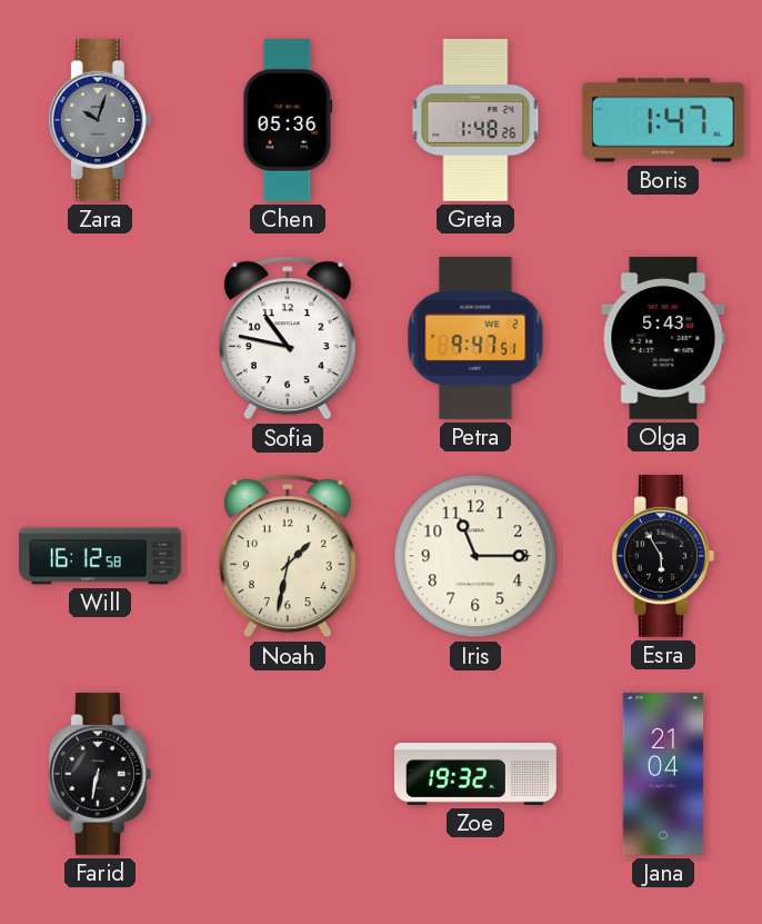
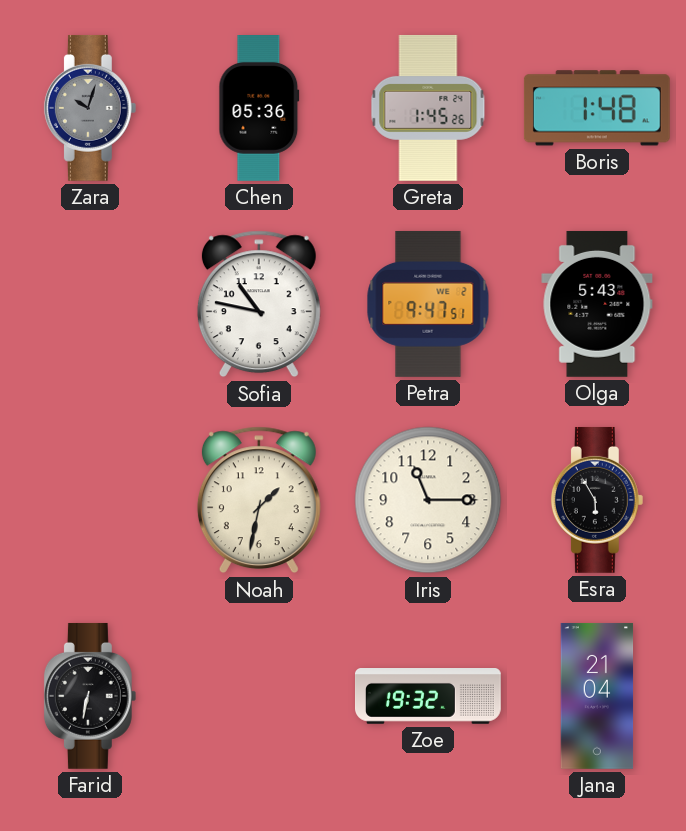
Greta: 1:48 -> 1:45 (428, 108)
Boris: 1:47 -> 1:48 (597, 108)
Will: 16:12 -> none (101, 556)
